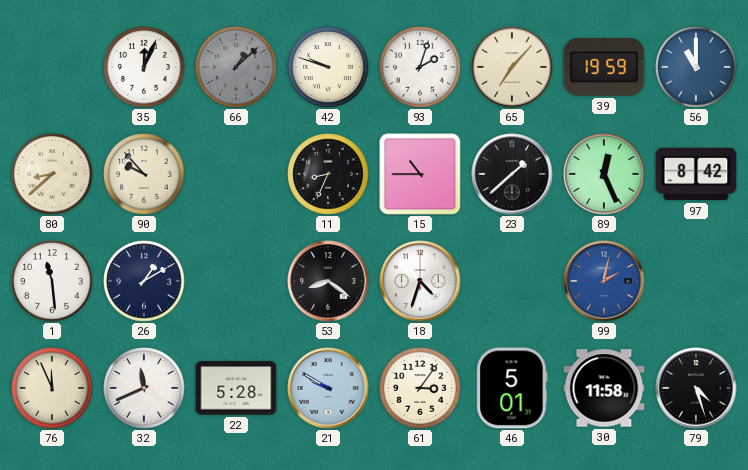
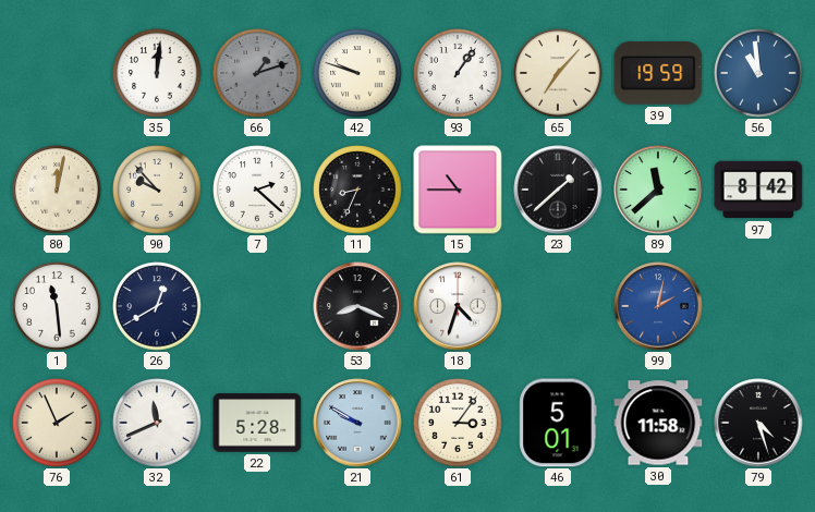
35: 12:04 -> 12:01 (157, 73)
66: 1:08 -> 1:12 (257, 73)
93: 2:03 -> 1:06 (458, 73)
56: 11:00 -> 10:59 (758, 73)
80: 8:38 -> 12:02 (57, 190)
7: none -> 2:22 (257, 190)
89: 12:26 -> 11:38 (658, 190)
26: 1:10 -> 12:40 (157, 306)
53: 8:21 -> 8:19 (357, 306)
76: 11:56 -> 1:56 (57, 423)
